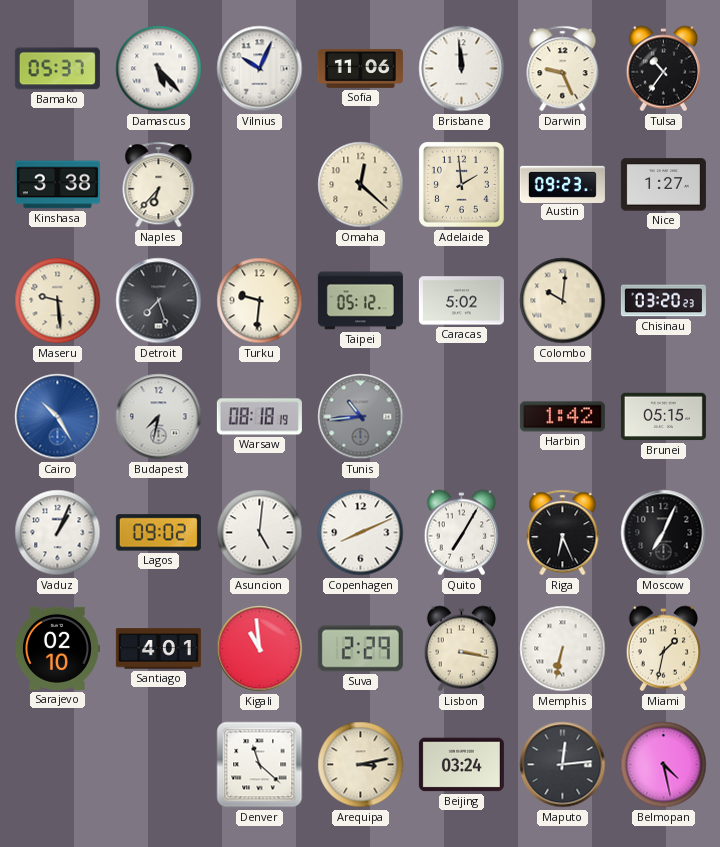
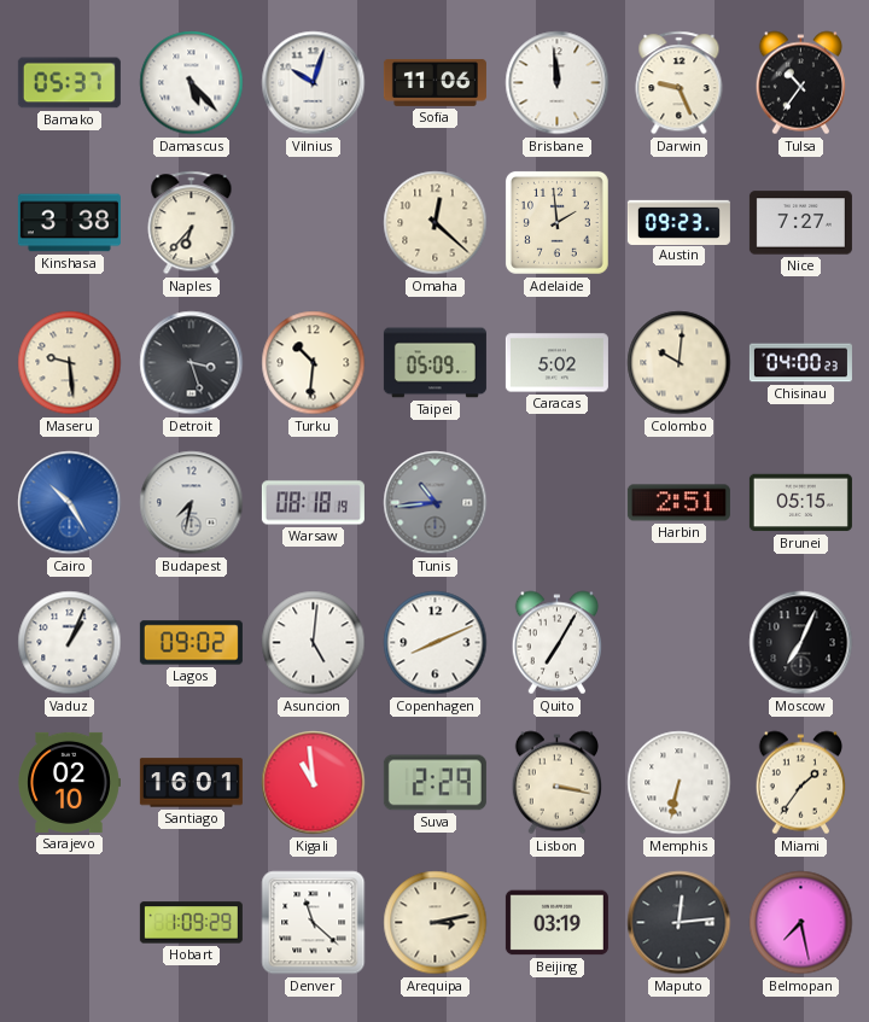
Vilnius: 10:04 -> 10:03 (314, 83)
Nice: 1:27 -> 7:27 (800, 223)
Detroit: 7:27 -> 3:27 (192, 363)
Turku: 9:31 -> 10:31 (314, 363)
Taipei: 05:12 -> 05:09 (434, 363)
Chisinau: 03:20 -> 04:00 (800, 363)
Harbin: 1:42 -> 2:51 (678, 503)
Riga: 6:26 -> none (563, 533)
Santiago: 4:01 -> 16:01 (191, 783)
Miami: 1:32 -> 1:36 (800, 783)
Hobart: none -> 1:09 (191, 923)
Beijing: 03:24 -> 03:19 (556, 923)
Belmopan: 4:28 -> 7:28 (801, 923)
